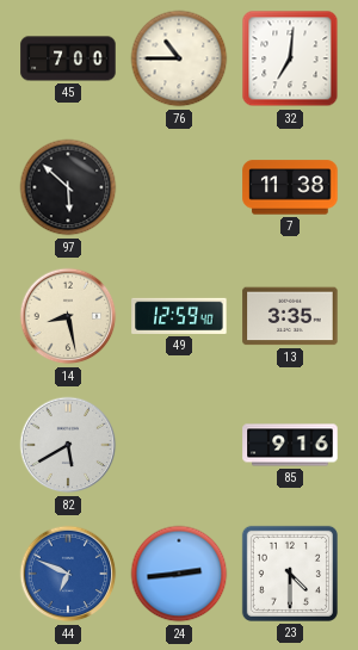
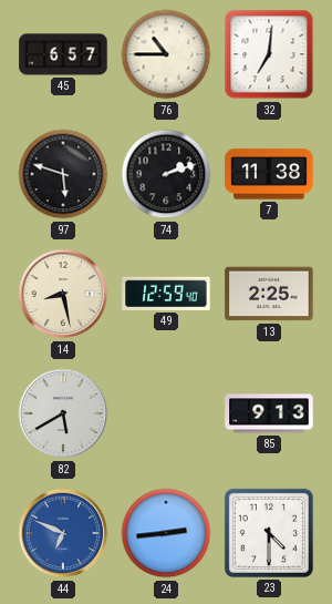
45: 7:00 -> 6:57 (63, 54)
97: 5:52 -> 5:48 (63, 174)
74: none -> 2:12 (166, 174)
13: 3:35 -> 2:25 (269, 294)
85: 9:16 -> 9:13 (269, 413)
